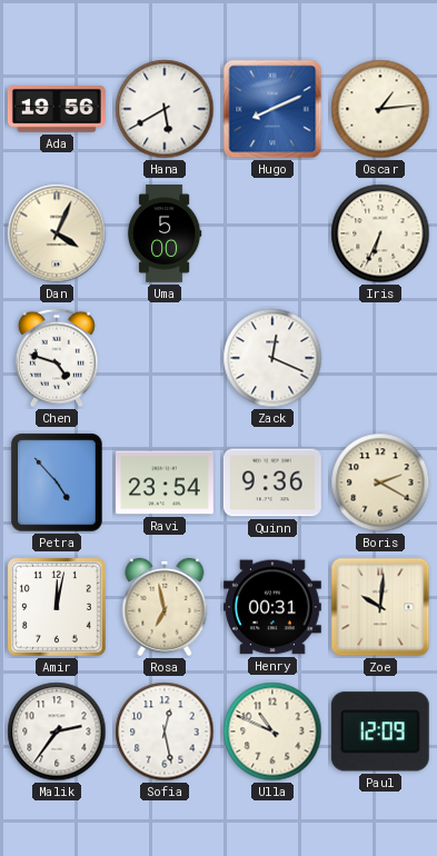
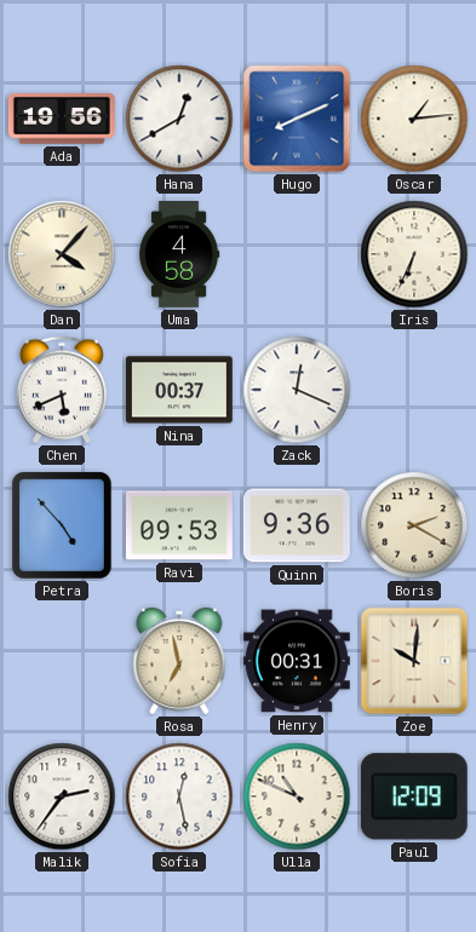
Hana: 5:40 -> 12:40 (179, 119)
Dan: 4:04 -> 4:07 (62, 254)
Uma: 5:00 -> 4:58 (179, 255)
Chen: 4:48 -> 5:41 (62, 390)
Nina: none -> 00:37 (179, 390)
Ravi: 23:54 -> 09:53 (179, 525)
Amir: 12:02 -> none (57, 607)
